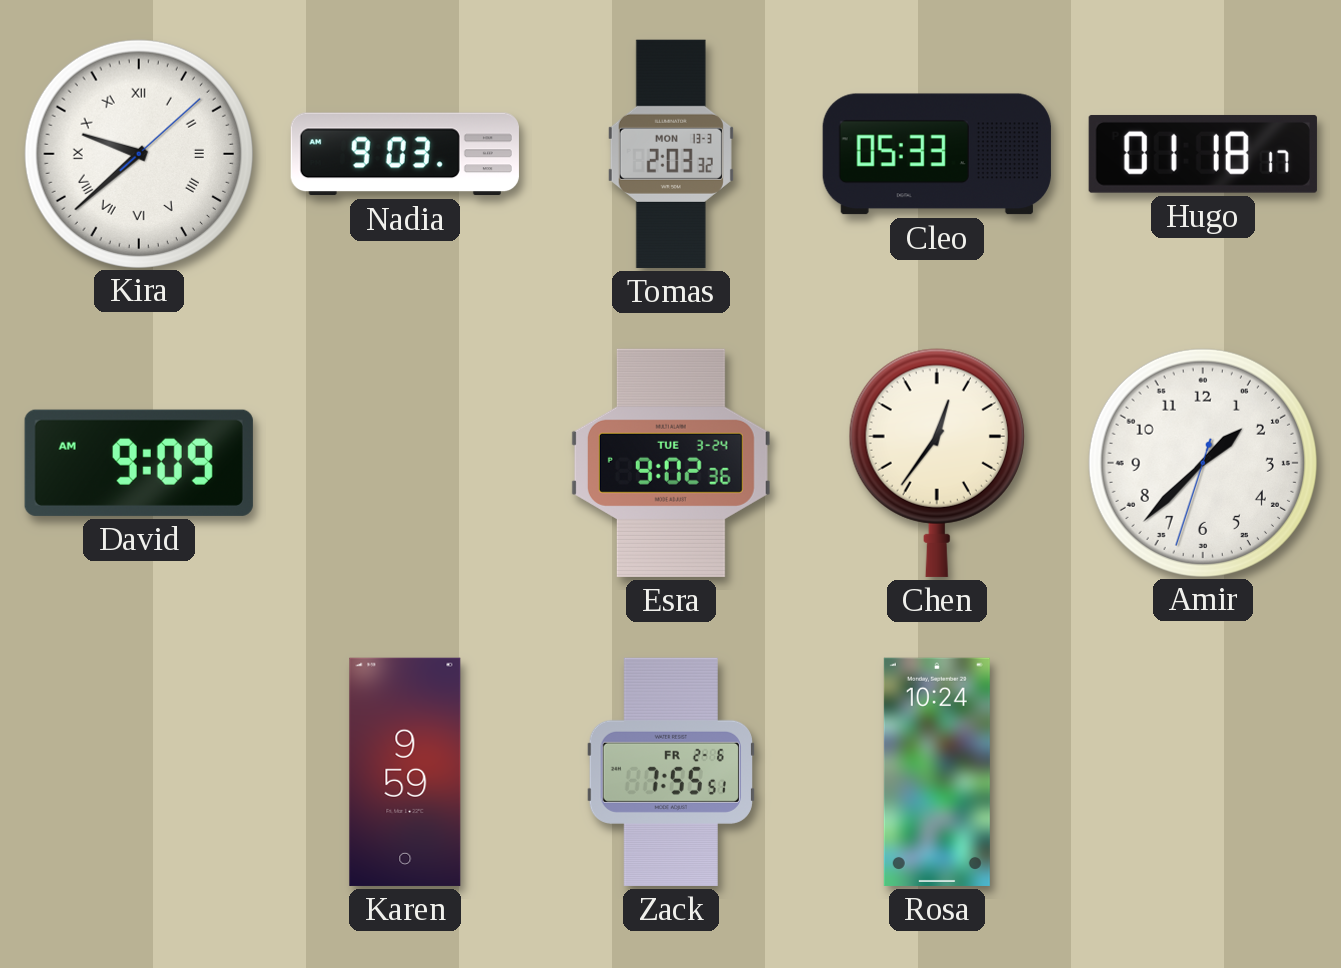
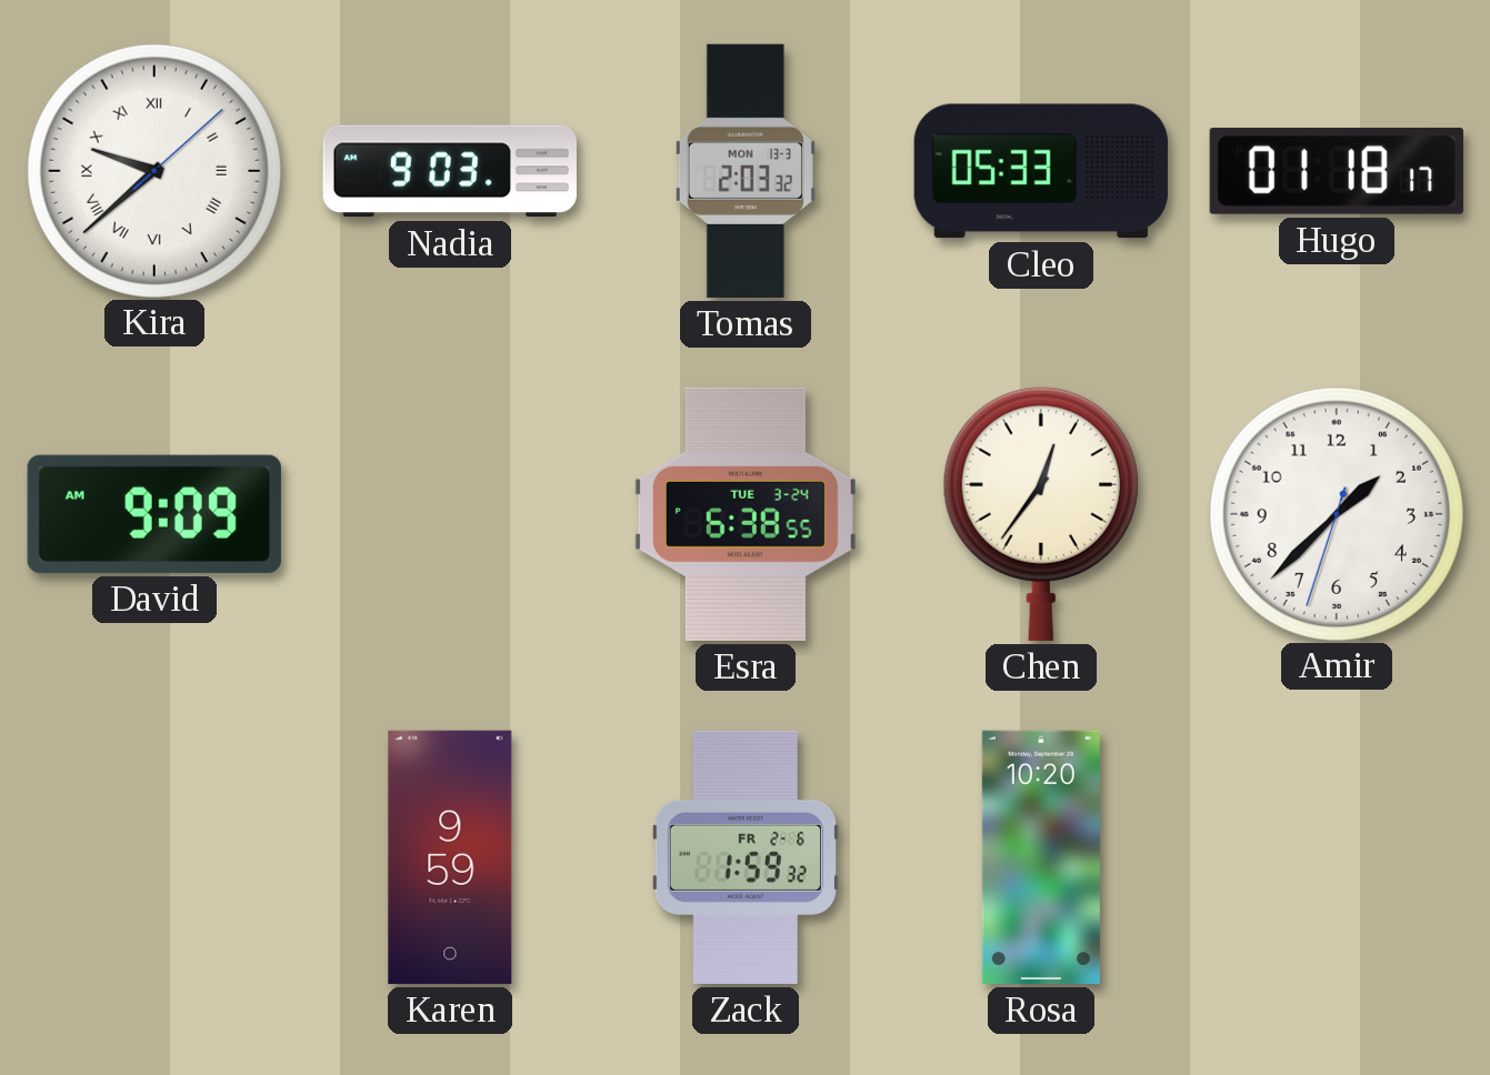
Esra: 9:02 -> 6:38 (746, 514)
Zack: 7:55 -> 1:59 (746, 857)
Rosa: 10:24 -> 10:20 (1041, 857)
